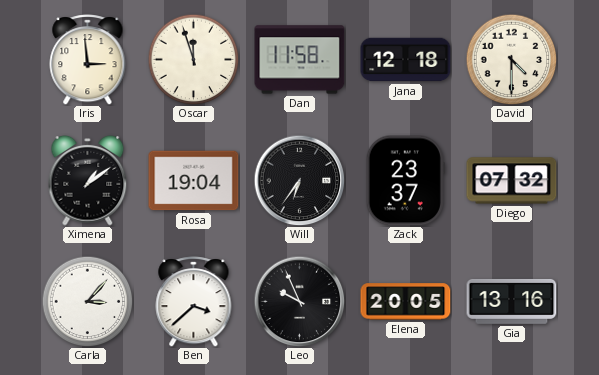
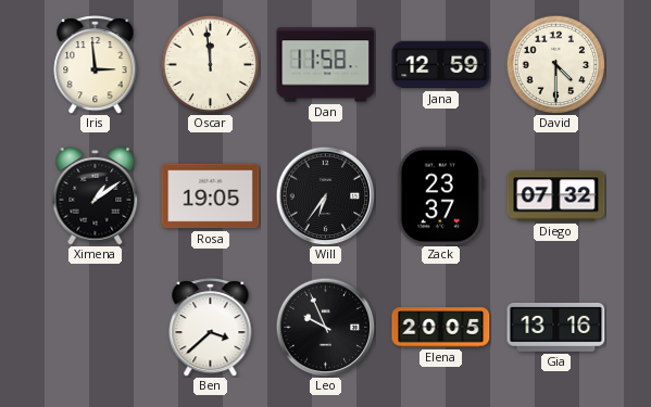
Oscar: 11:57 -> 11:59 (210, 64)
Jana: 12:18 -> 12:59 (441, 65)
Rosa: 19:04 -> 19:05 (211, 196)
Carla: 3:07 -> none (87, 301)
